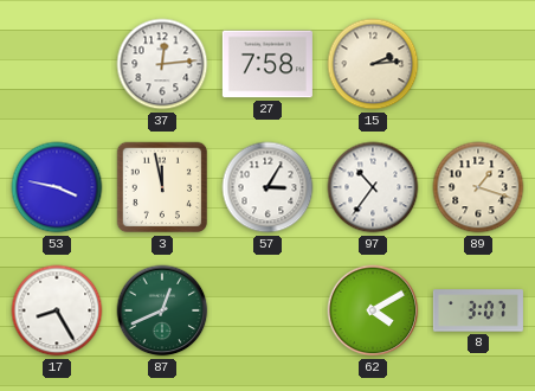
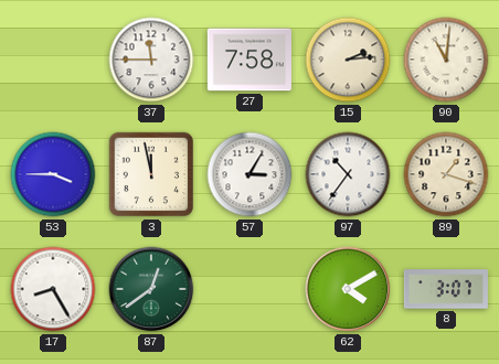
37: 12:14 -> 11:45 (151, 60)
90: none -> 11:01 (446, 60)
53: 3:47 -> 3:45 (53, 174)
87: 12:41 -> 12:39 (151, 289)
